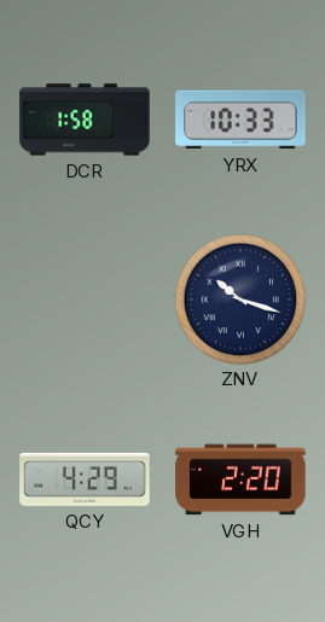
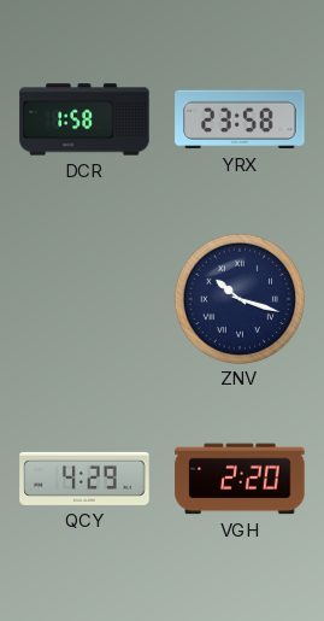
YRX: 10:33 -> 23:58 (240, 119)
